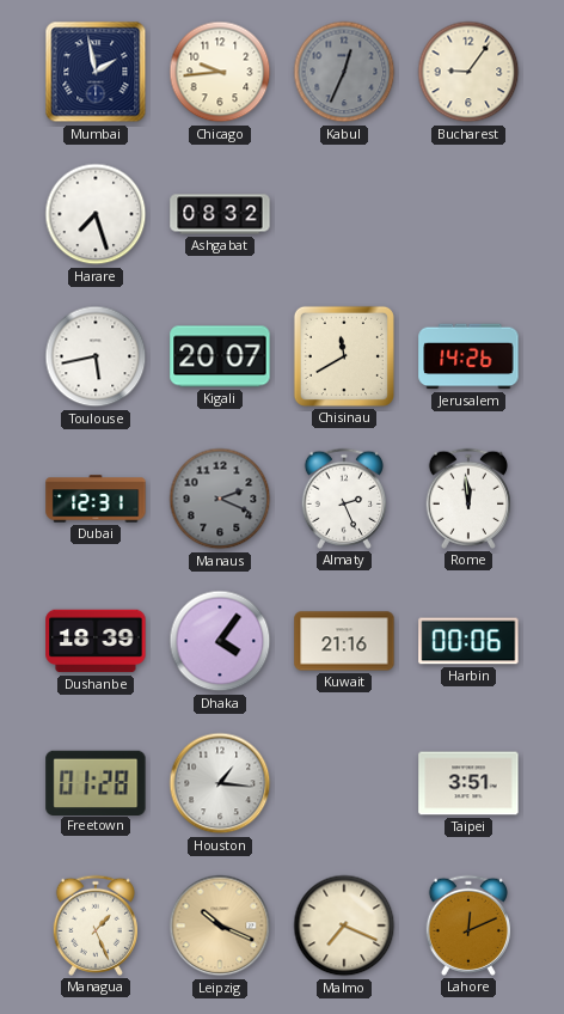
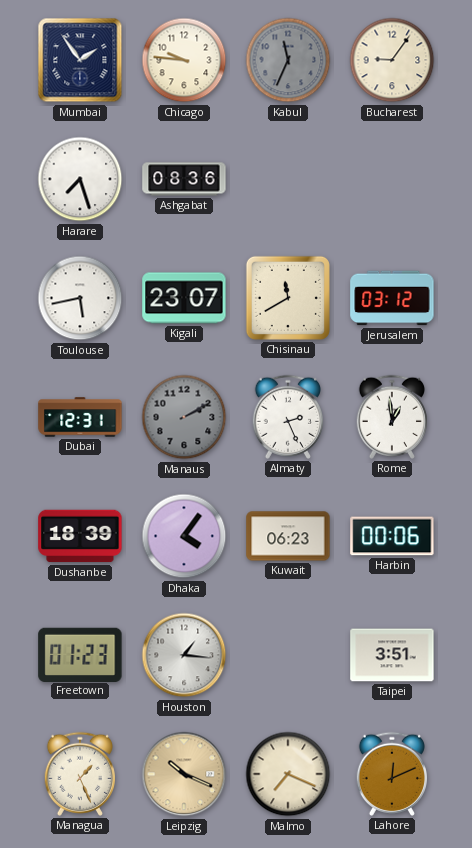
Mumbai: 1:58 -> 1:54 (80, 60)
Chicago: 9:44 -> 9:46 (184, 60)
Kabul: 12:34 -> 11:34 (288, 60)
Ashgabat: 08:32 -> 08:36 (184, 179)
Kigali: 20:07 -> 23:07 (184, 298)
Jerusalem: 14:26 -> 03:12 (392, 298)
Manaus: 2:19 -> 2:10 (184, 417)
Rome: 11:59 -> 12:59 (391, 417)
Kuwait: 21:16 -> 06:23 (288, 536)
Freetown: 01:28 -> 01:23 (80, 654)
